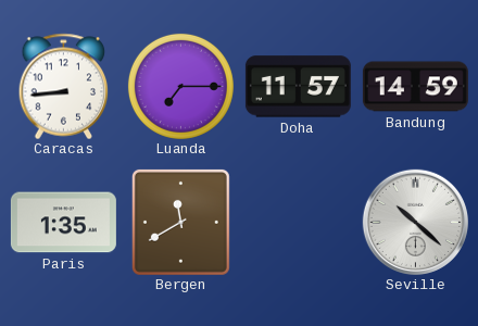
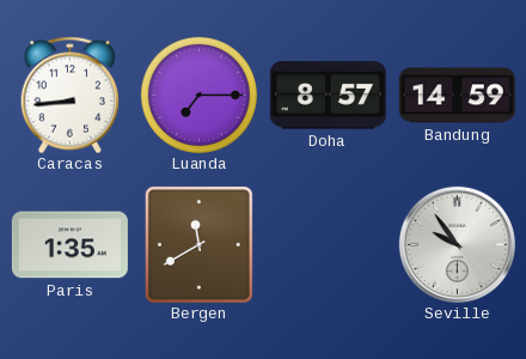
Doha: 11:57 -> 8:57 (328, 96)
Seville: 10:22 -> 9:54 (457, 244)
